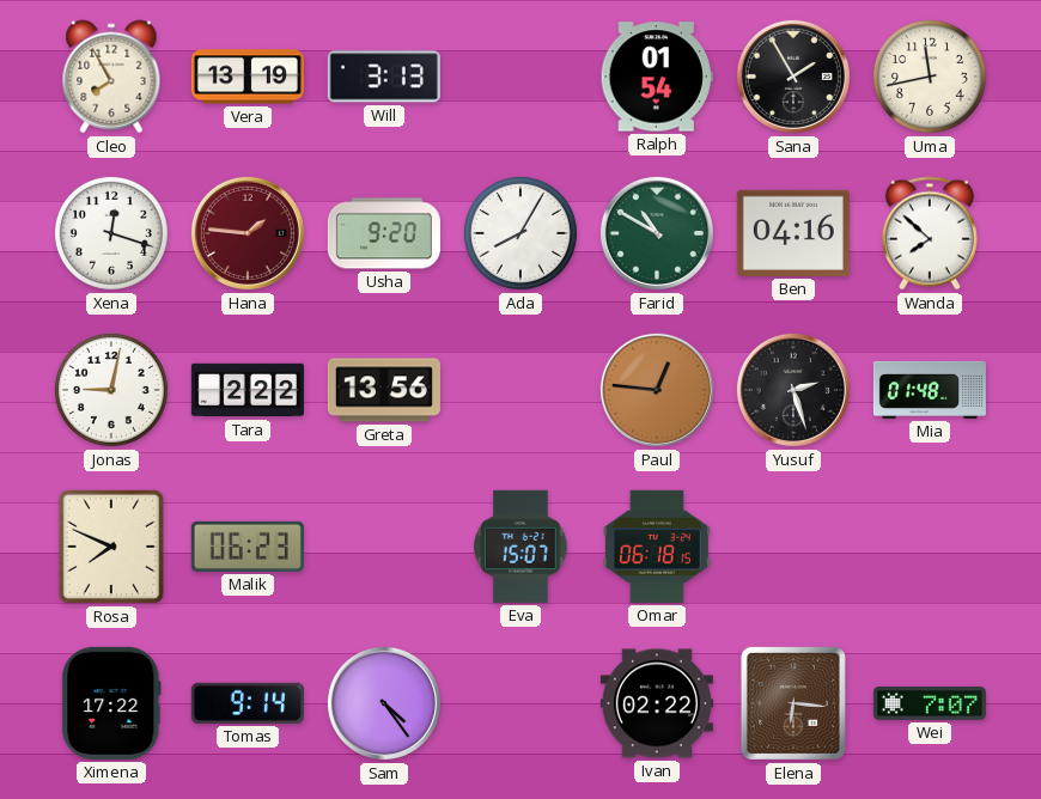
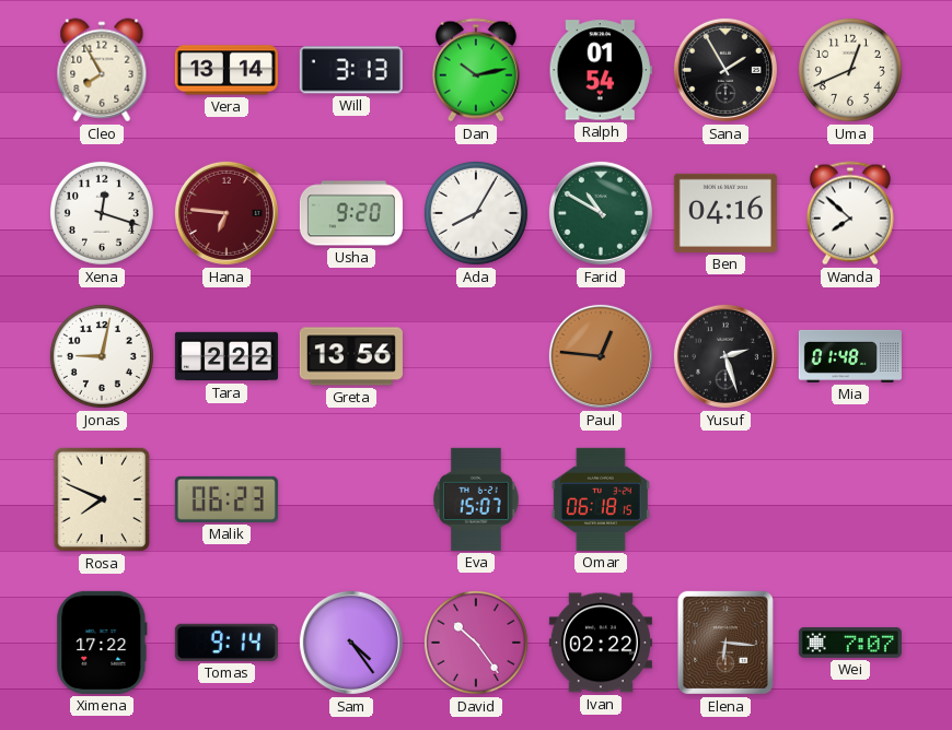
Vera: 13:19 -> 13:14 (227, 70)
Dan: none -> 10:13 (476, 70)
Uma: 11:43 -> 12:41 (850, 70)
Hana: 1:46 -> 6:46 (227, 213)
David: none -> 10:24 (476, 643)
